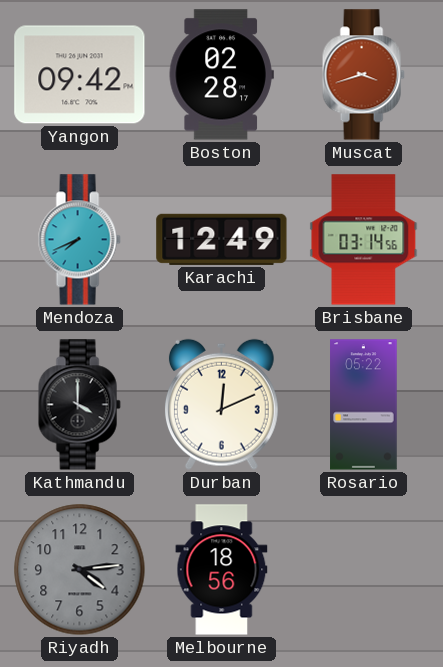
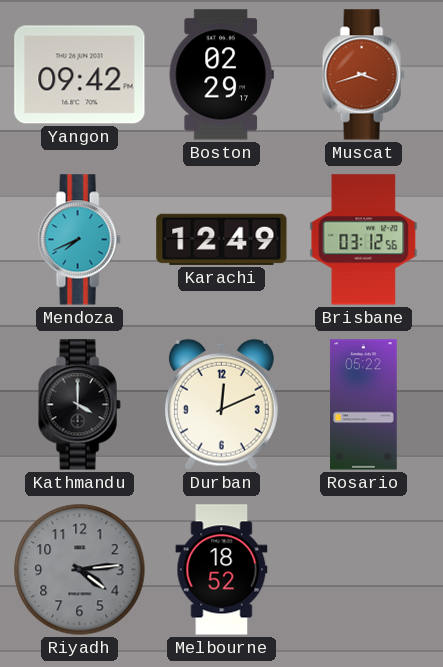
Boston: 02:28 -> 02:29 (221, 75)
Brisbane: 03:14 -> 03:12 (364, 240)
Melbourne: 18:56 -> 18:52 (222, 570)
